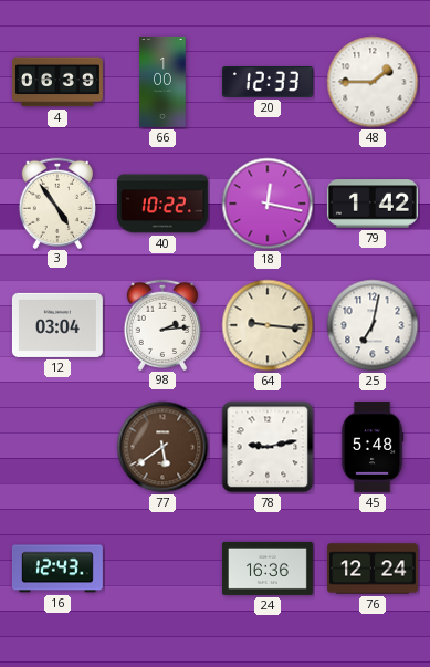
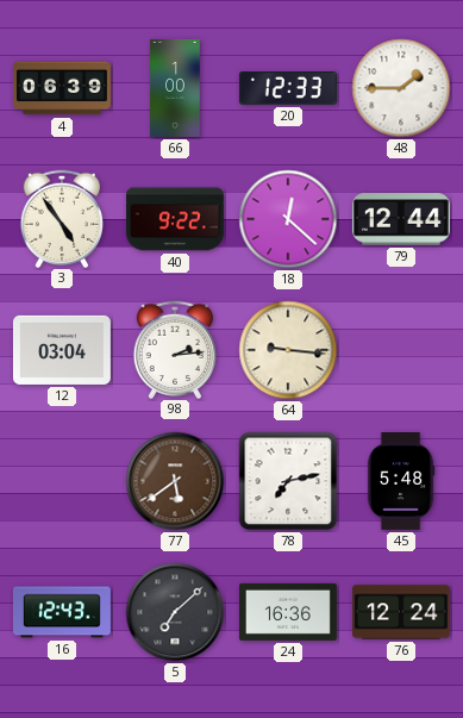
40: 10:22 -> 9:22 (175, 219)
18: 12:17 -> 12:22 (288, 219)
79: 1:42 -> 12:44 (401, 219)
25: 7:02 -> none (373, 325)
78: 9:13 -> 7:13 (288, 481)
5: none -> 7:08 (175, 612)
